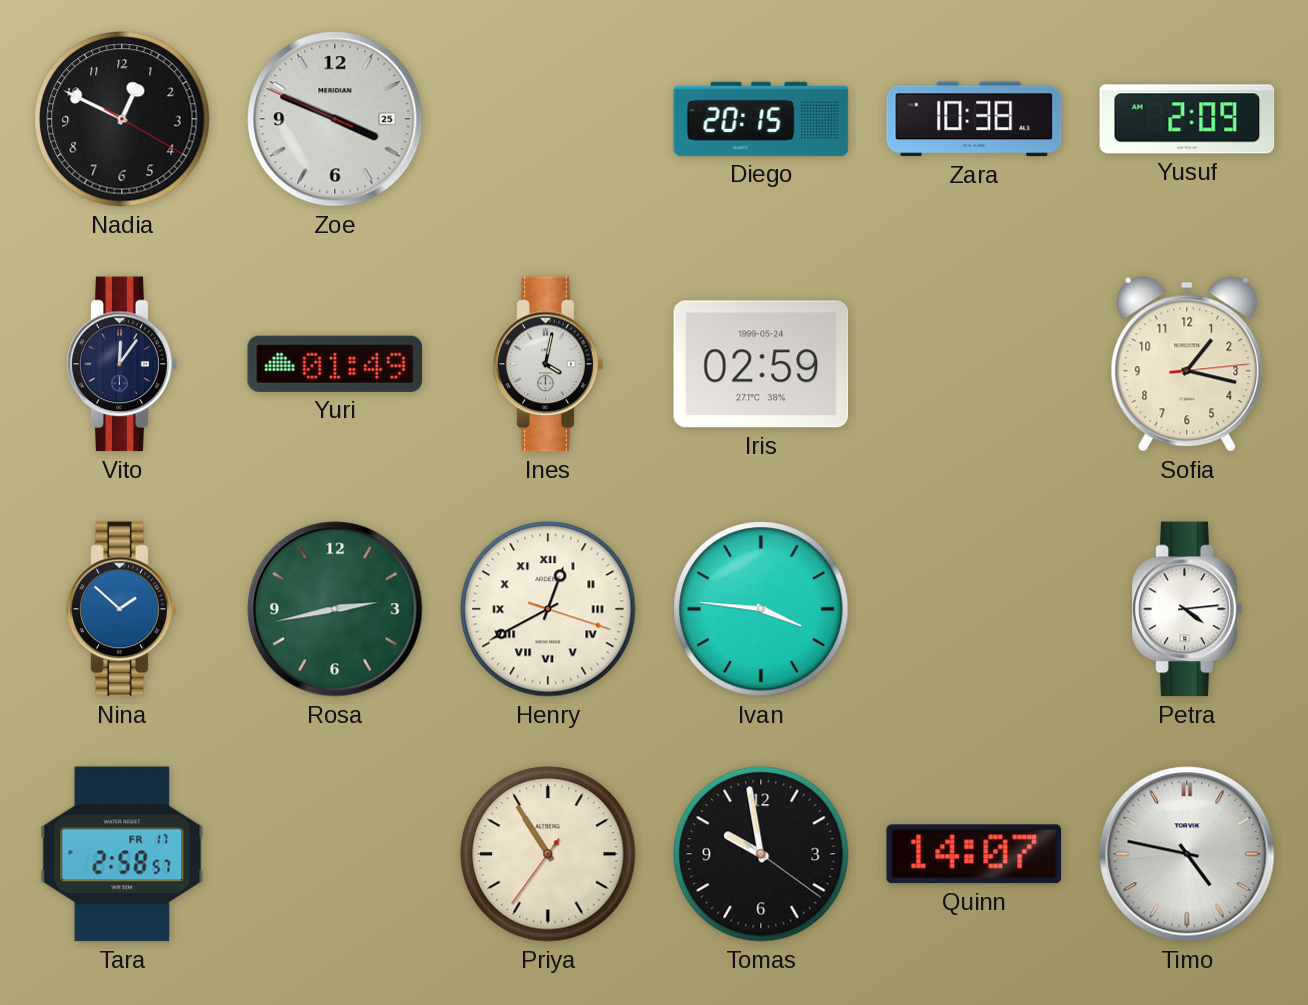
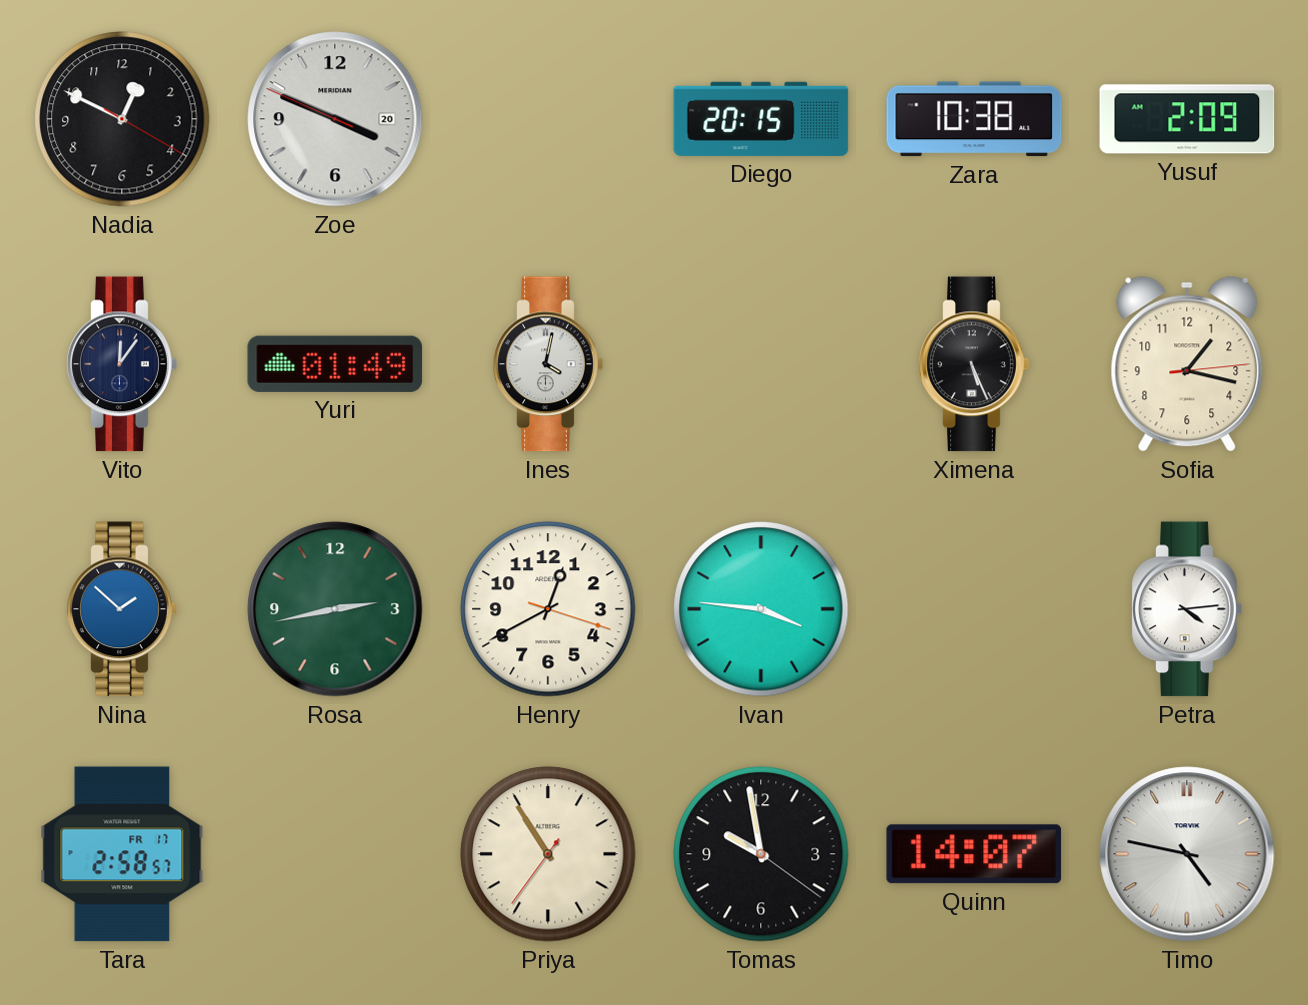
Zoe date: 25 -> 20 (335, 119)
Iris: 02:59 -> none (761, 364)
Ximena: none -> 5:26 (974, 364)
Henry numerals: Roman -> Arabic (548, 609)
